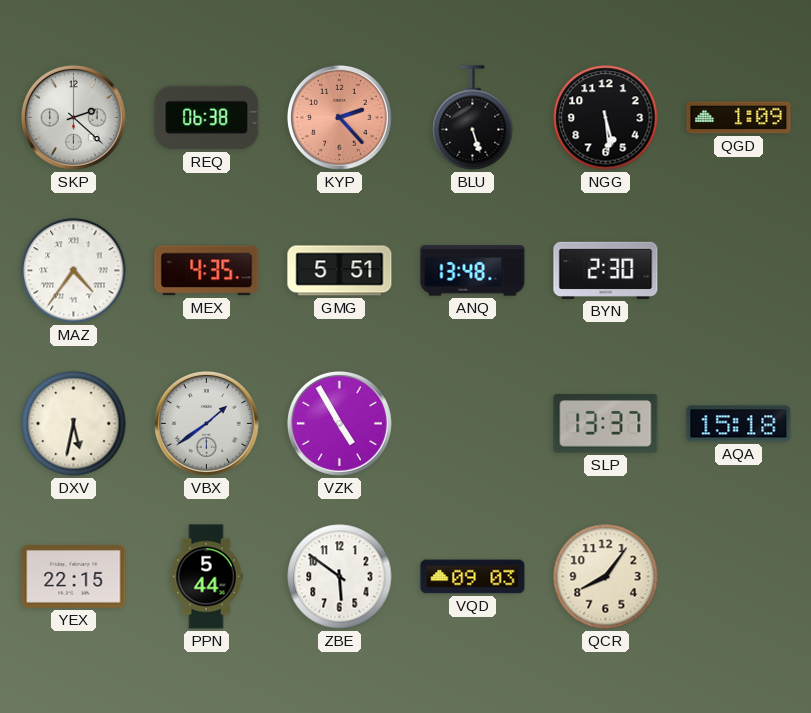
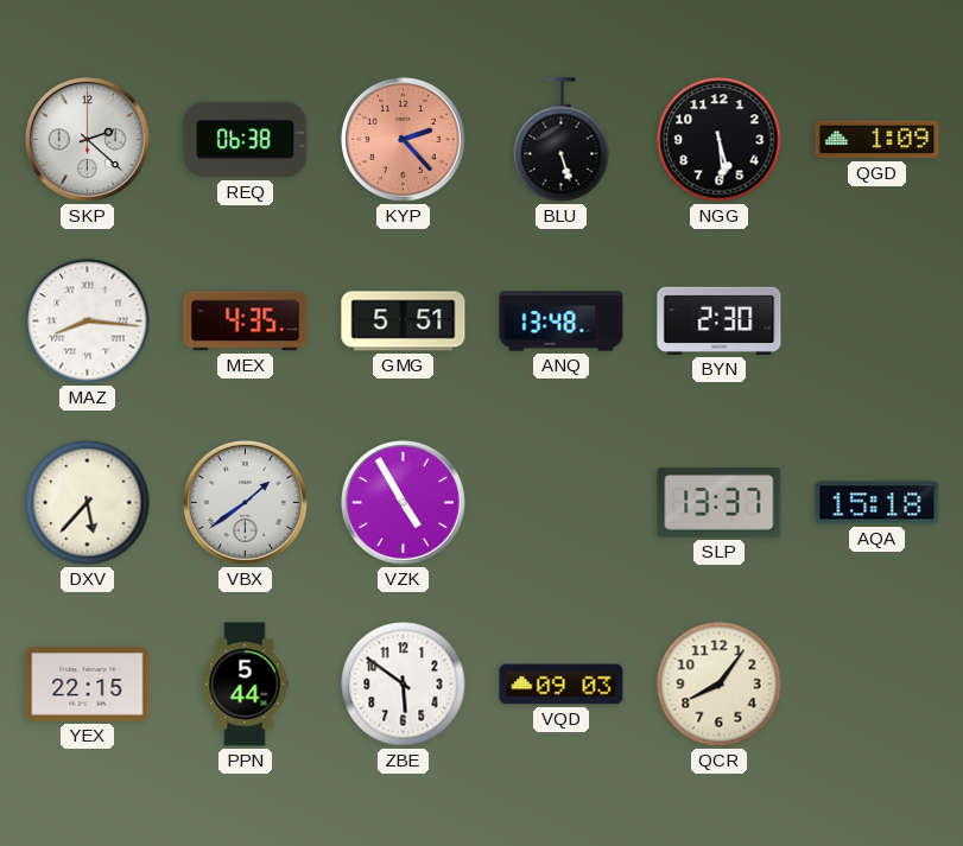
MAZ: 4:36 -> 8:16 (88, 322)
DXV: 5:32 -> 5:37 (88, 503)
